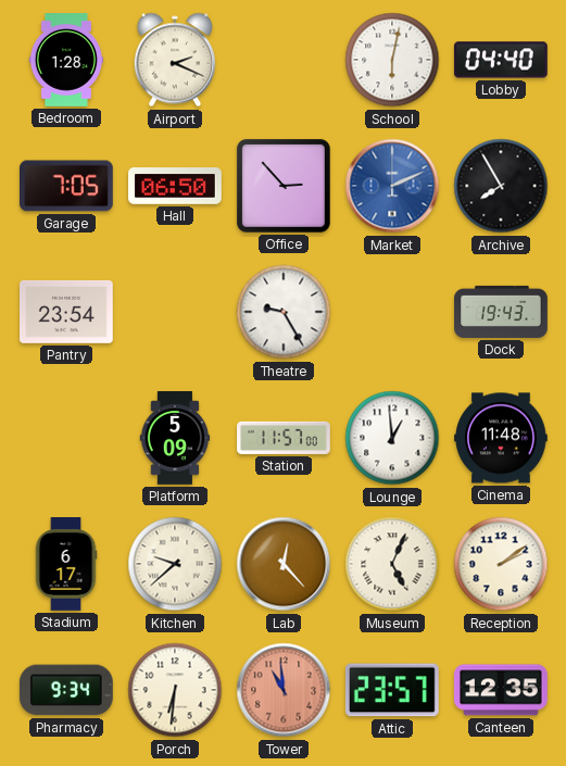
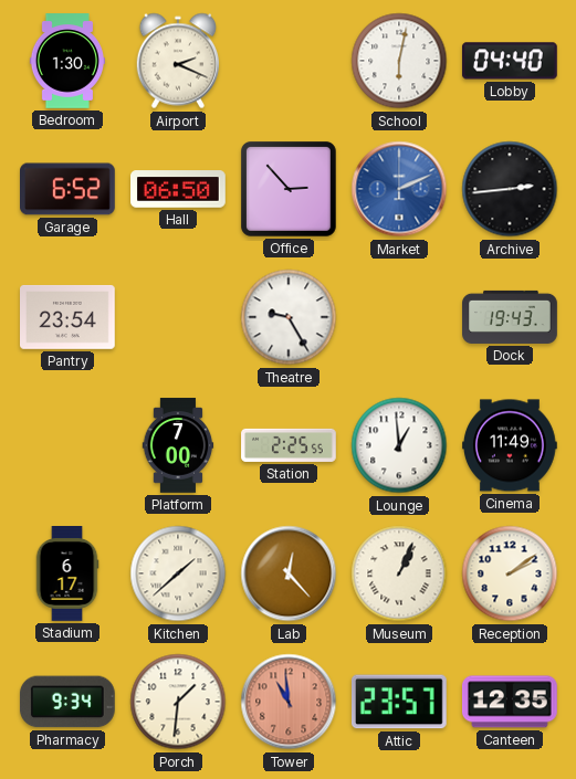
Bedroom: 1:28 -> 1:30 (67, 61)
Garage: 7:05 -> 6:52 (69, 189)
Archive: 7:55 -> 2:44 (510, 189)
Platform: 5:09 -> 7:00 (178, 445)
Station: 11:57 -> 2:25 (289, 445)
Cinema: 11:48 -> 11:49 (511, 445)
Kitchen: 9:38 -> 1:38 (178, 573)
Museum: 5:04 -> 1:04 (399, 573)
Porch: 6:31 -> 1:31 (178, 702)
